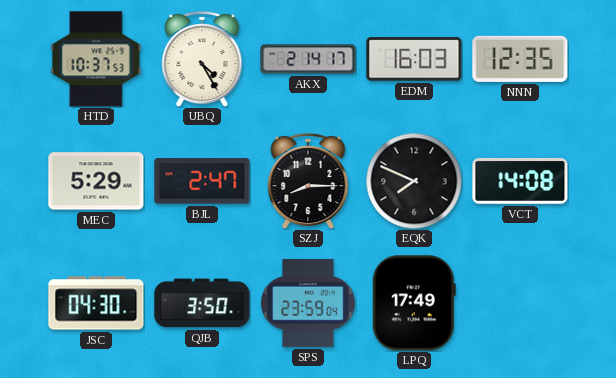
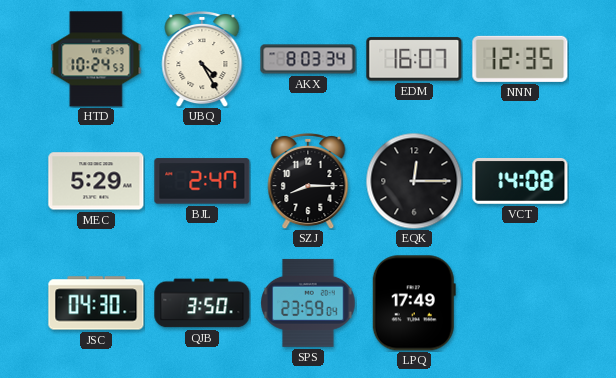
HTD: 10:37 -> 10:24 (96, 59)
AKX: 2:14 -> 8:03 (308, 59)
EDM: 16:03 -> 16:07 (414, 59)
EQK: 7:49 -> 12:15 (414, 181)
